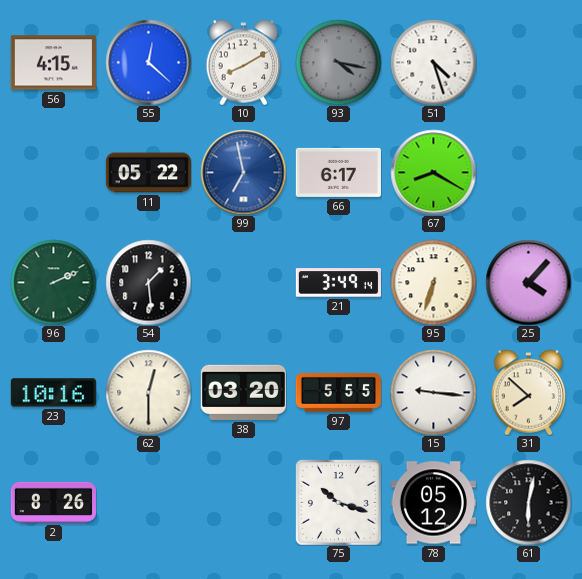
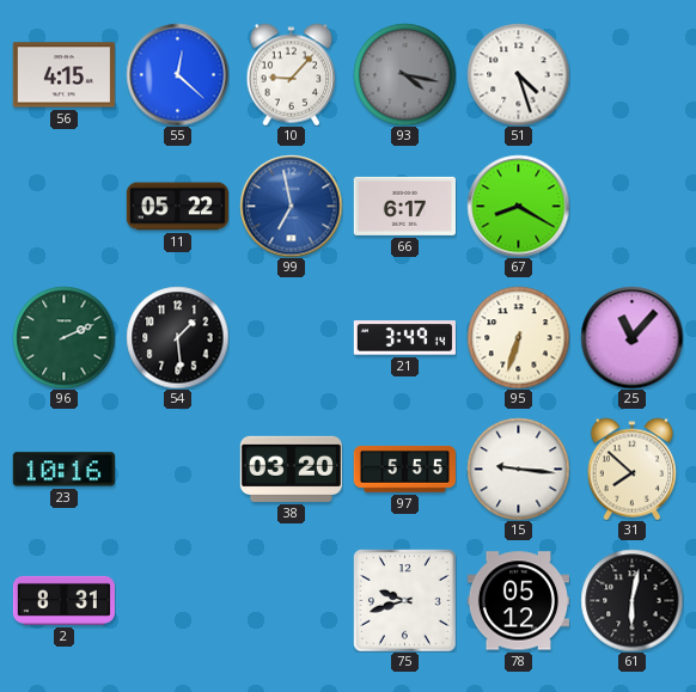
10: 8:10 -> 9:07 (292, 74)
25: 4:07 -> 11:07 (631, 337)
62: 12:30 -> none (148, 392)
2: 8:26 -> 8:31 (63, 600)
75: 10:18 -> 9:42 (405, 601)
